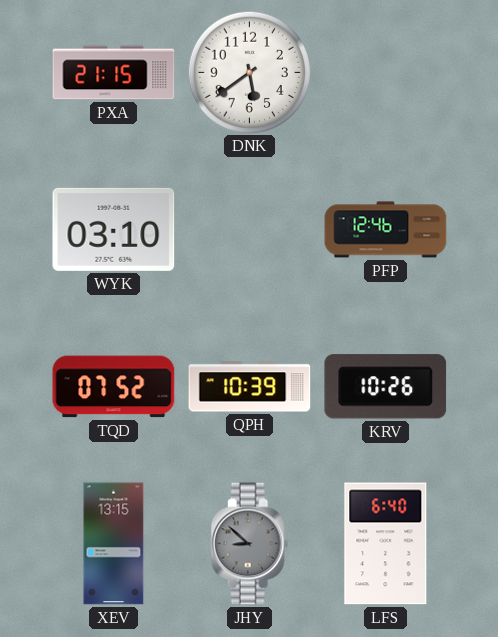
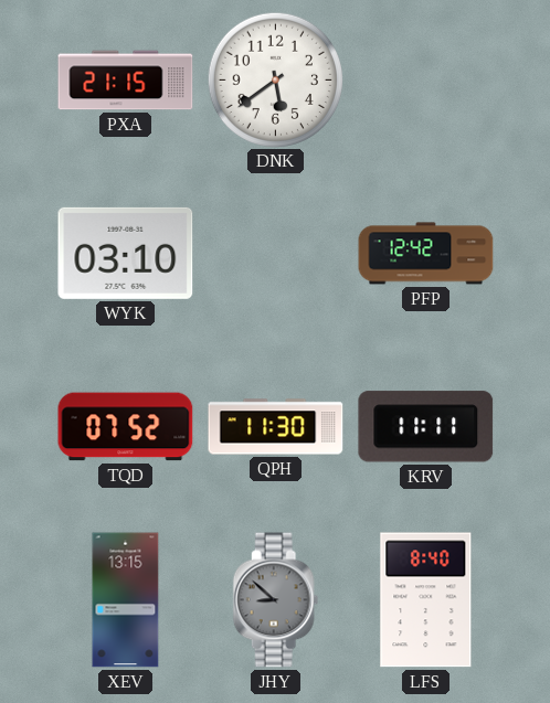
PFP: 12:46 -> 12:42 (426, 254)
QPH: 10:39 -> 11:30 (276, 427)
KRV: 10:26 -> 11:11 (426, 427)
LFS: 6:40 -> 8:40 (426, 600)
